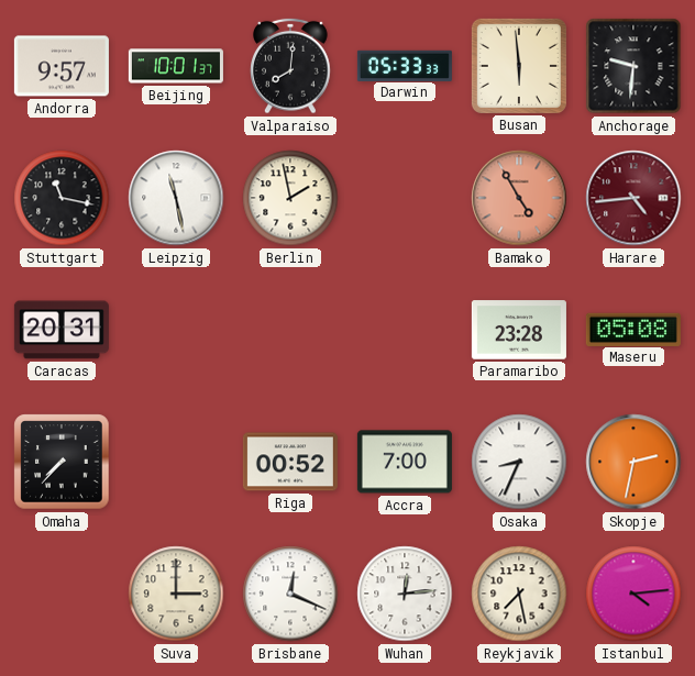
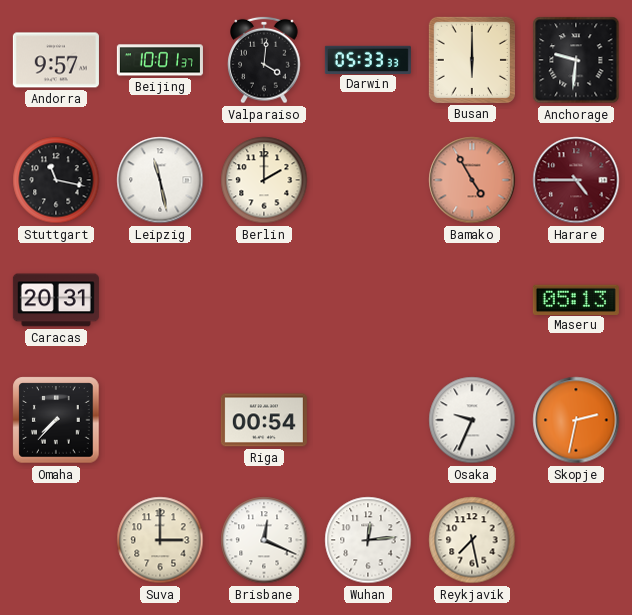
Valparaiso: 8:01 -> 4:01 (264, 60)
Busan: 5:59 -> 6:00 (472, 60)
Berlin: 1:58 -> 2:00 (264, 180)
Harare: 4:44 -> 4:45 (576, 180)
Paramaribo: 23:28 -> none (519, 330)
Maseru: 05:08 -> 05:13 (576, 299)
Riga: 00:52 -> 00:54 (264, 420)
Accra: 7:00 -> none (405, 462)
Osaka: 8:34 -> 9:34 (472, 420)
Istanbul: 4:14 -> none (633, 594)
